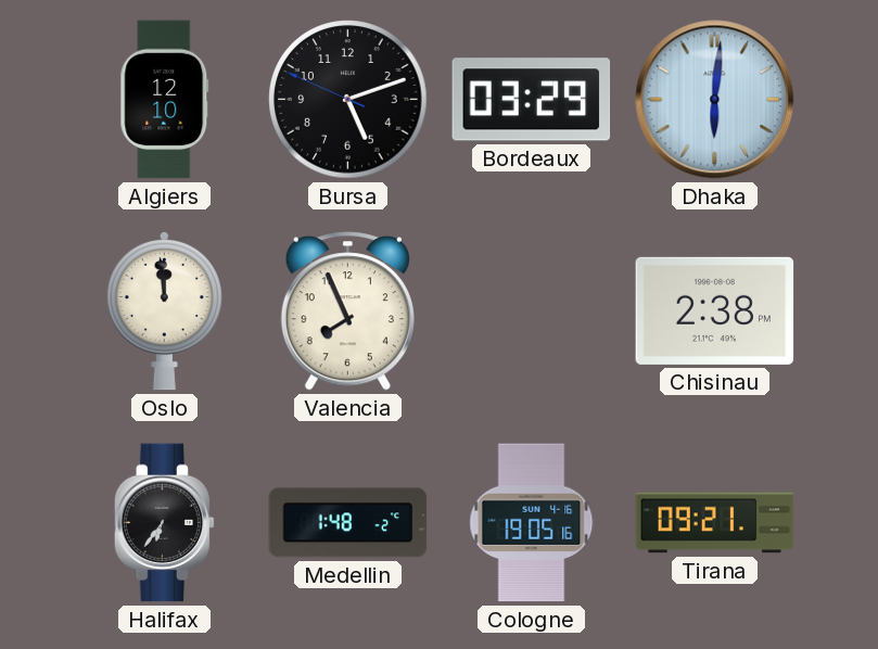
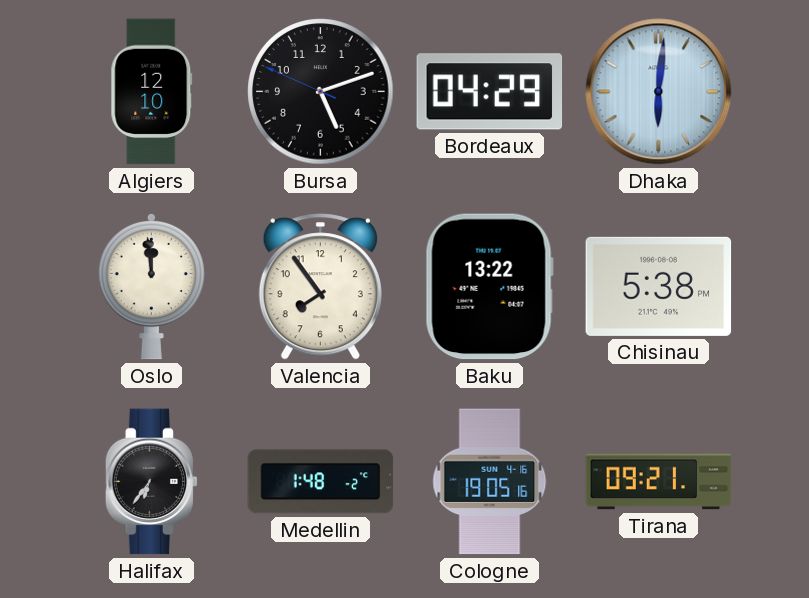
Bordeaux: 03:29 -> 04:29 (490, 92)
Valencia: 7:56 -> 7:54 (320, 287)
Baku: none -> 13:22 (489, 287)
Chisinau: 2:38 -> 5:38 (659, 286)
